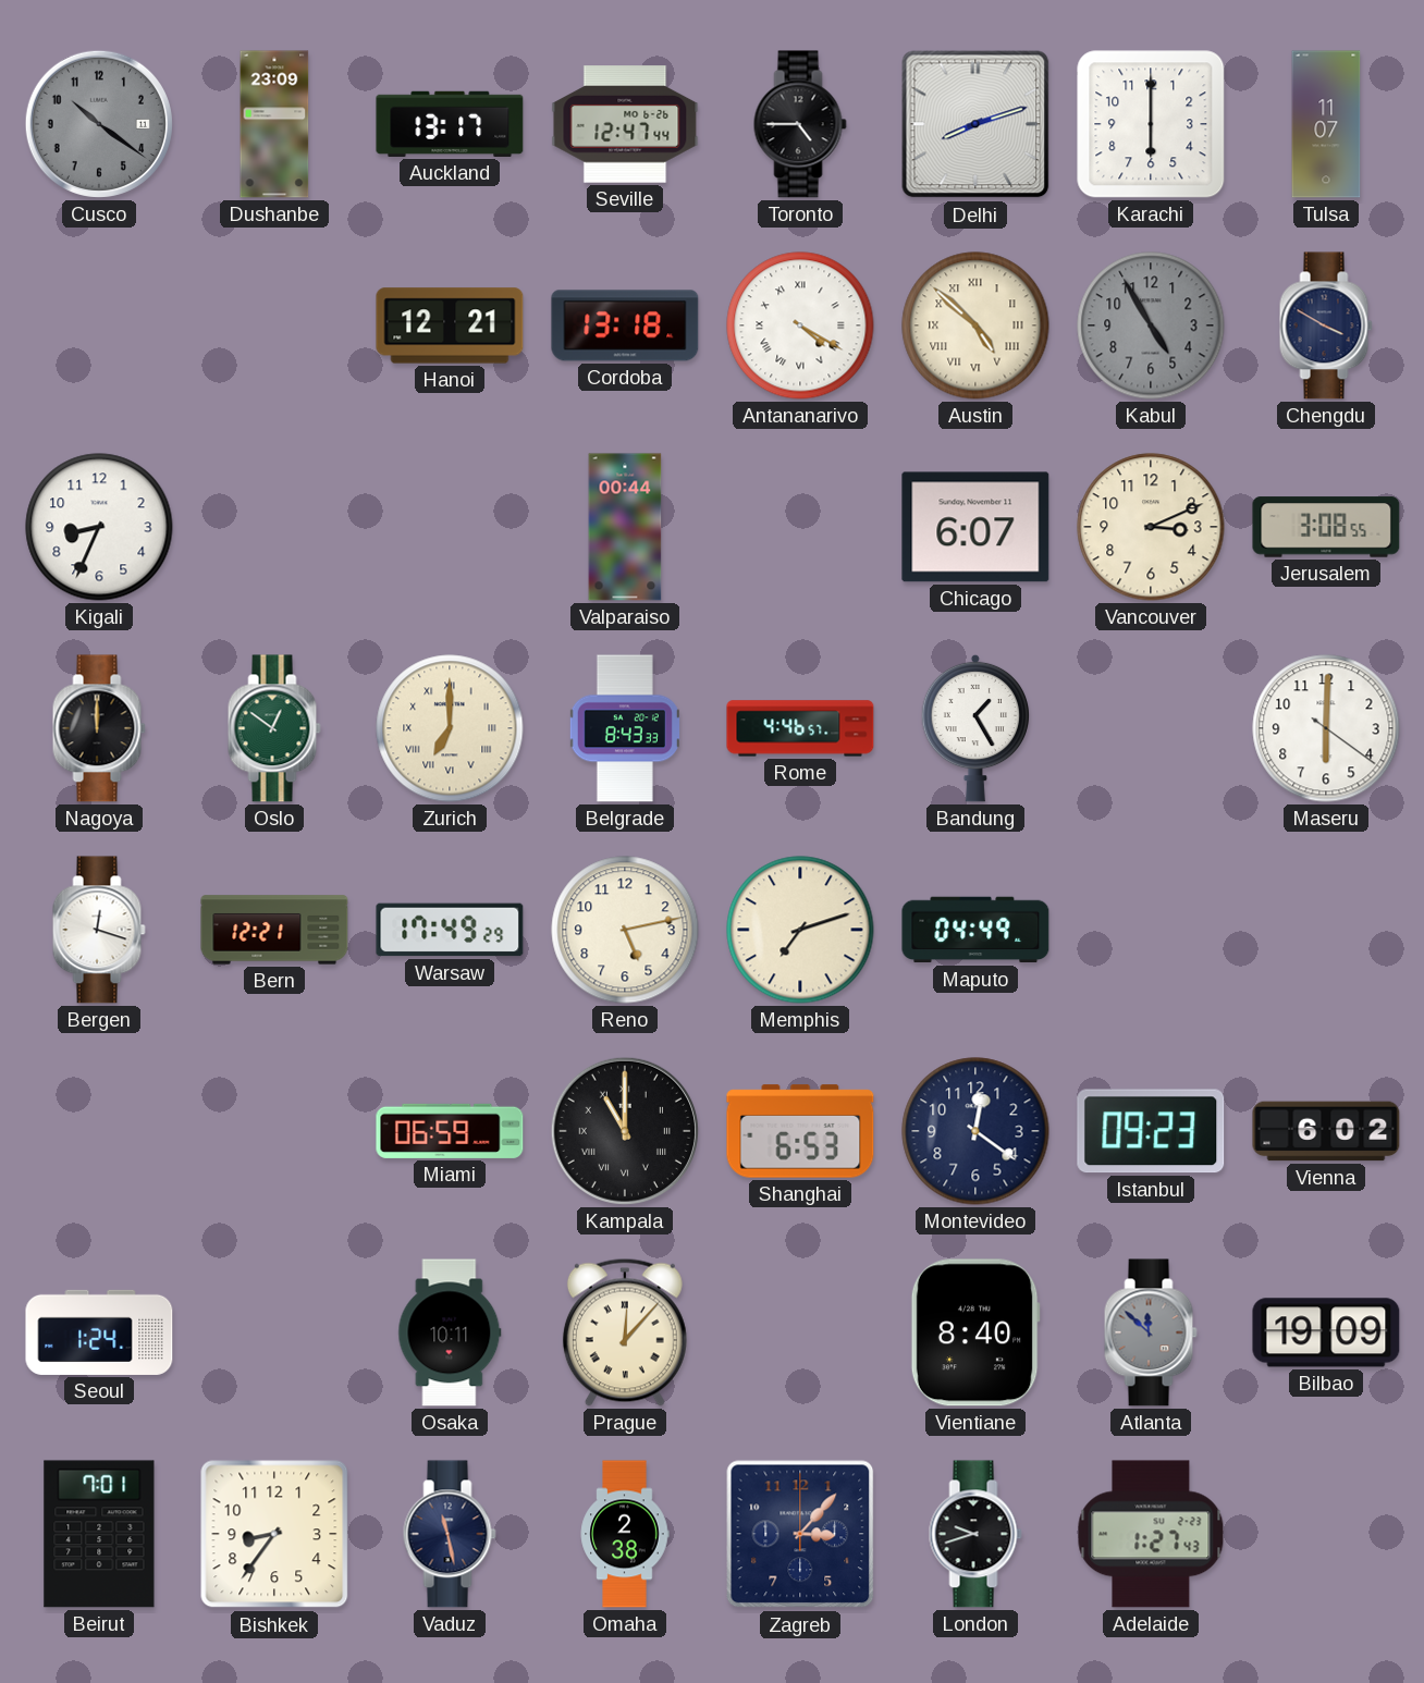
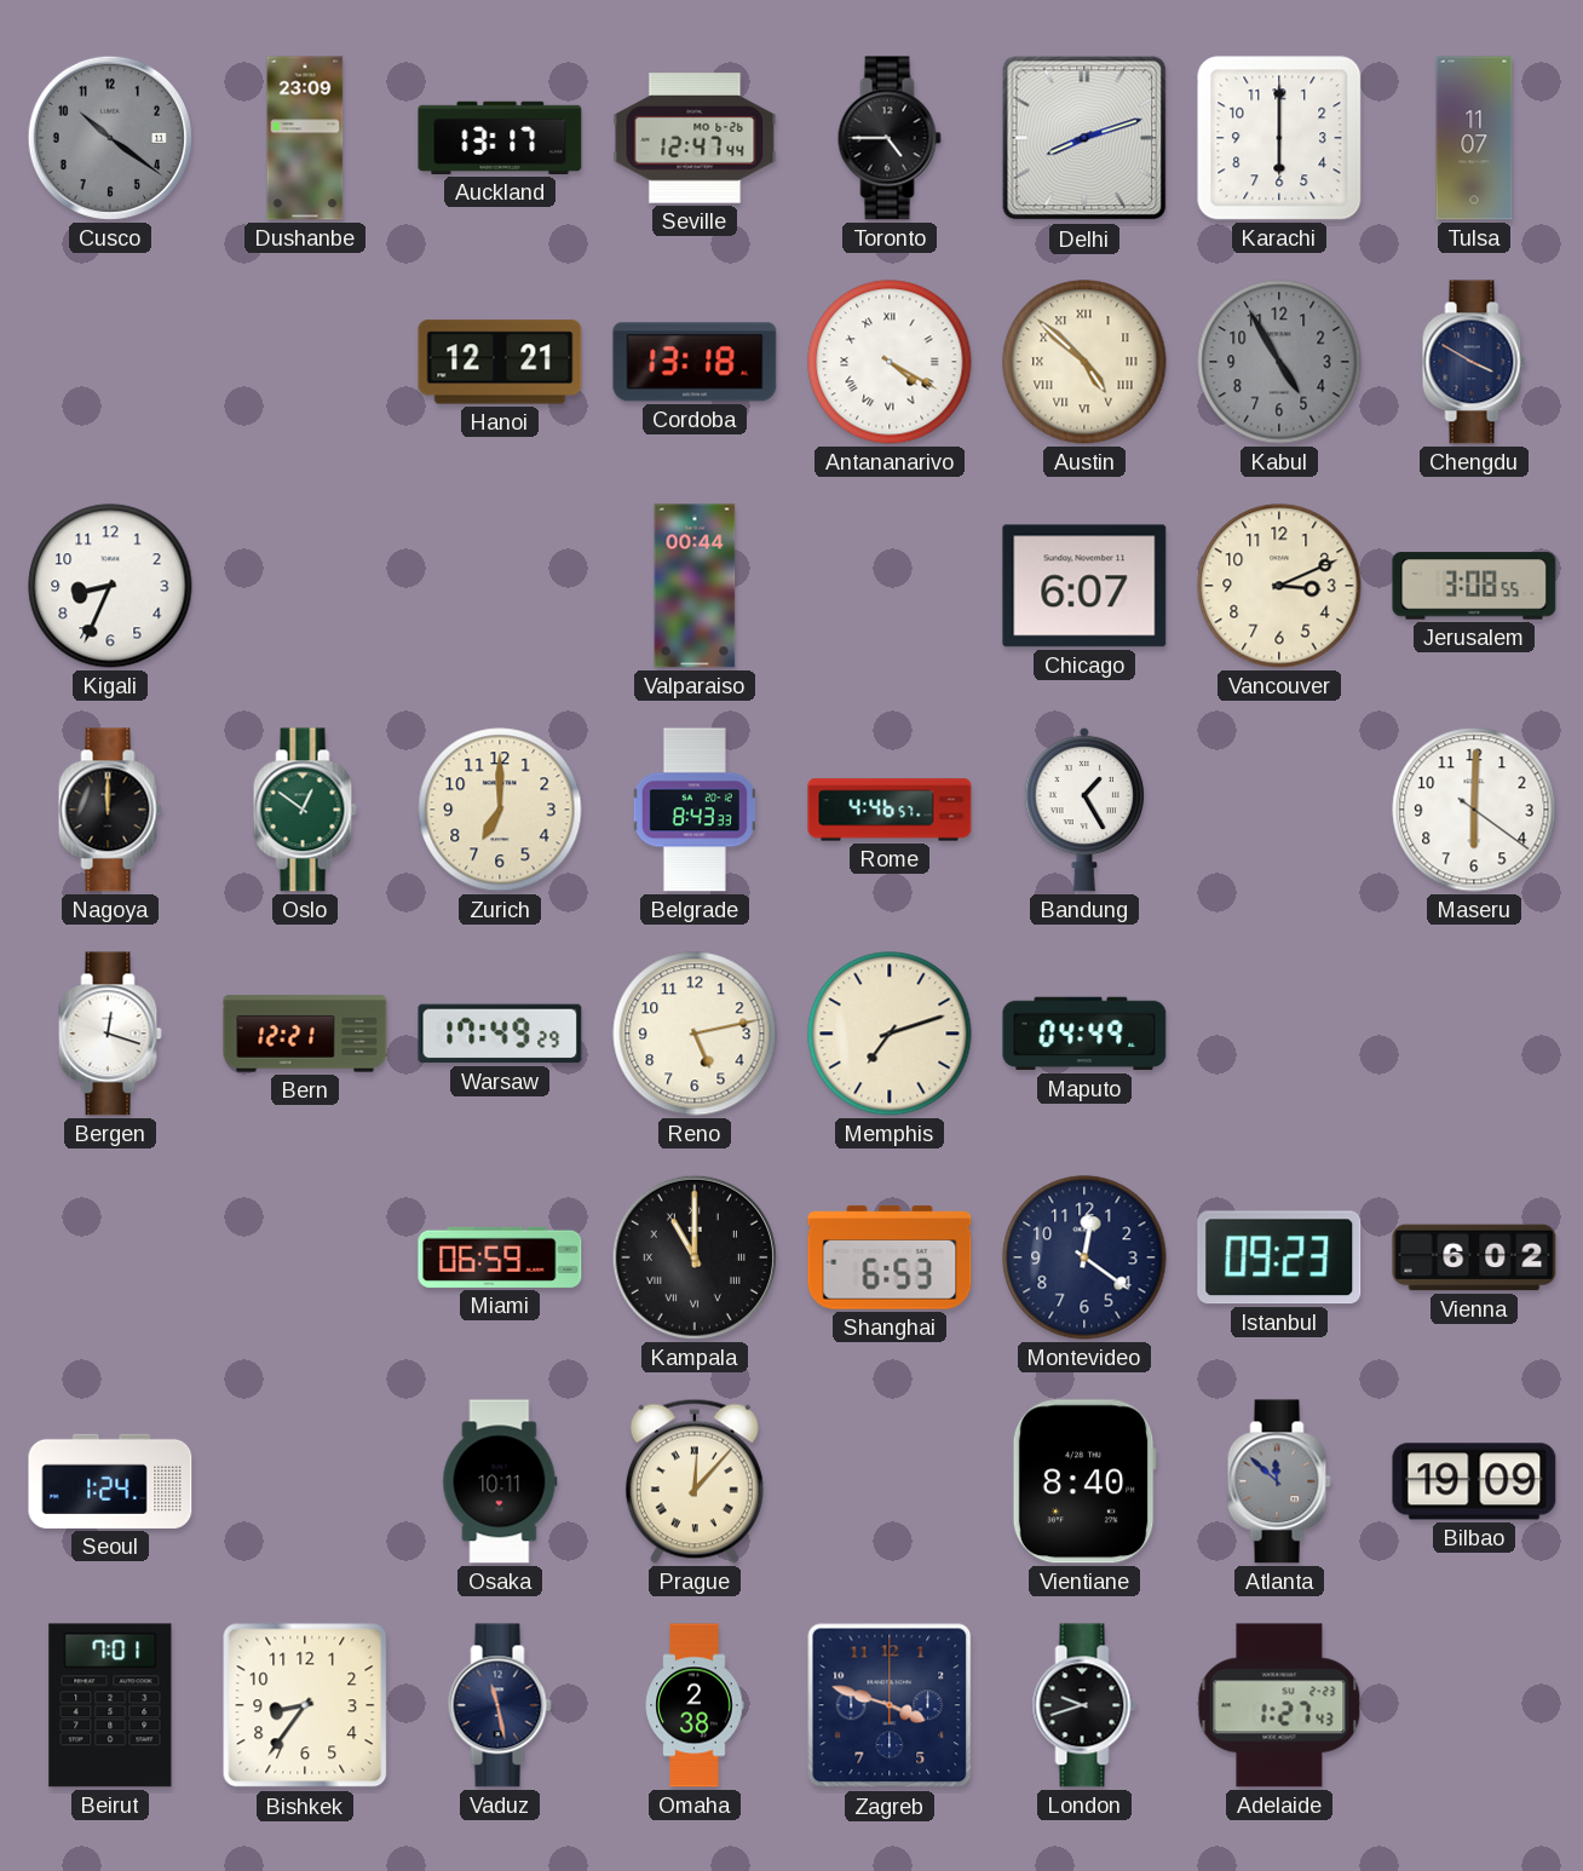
Zurich numerals: Roman -> Arabic (500, 810)
Zagreb: 3:07 -> 3:48 (890, 1705)
